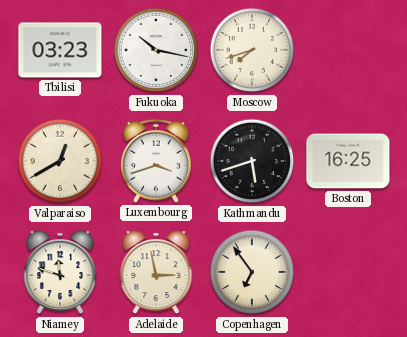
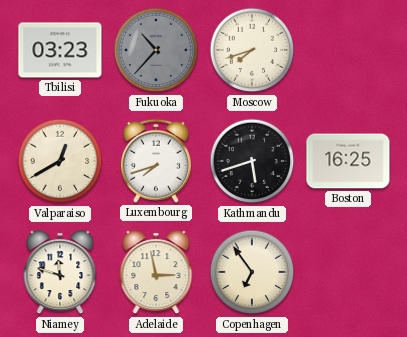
Fukuoka: 10:17 -> 10:37 (156, 50)
Fukuoka dial: white -> grey (156, 50)
Luxembourg: 3:42 -> 7:42 (156, 161)
